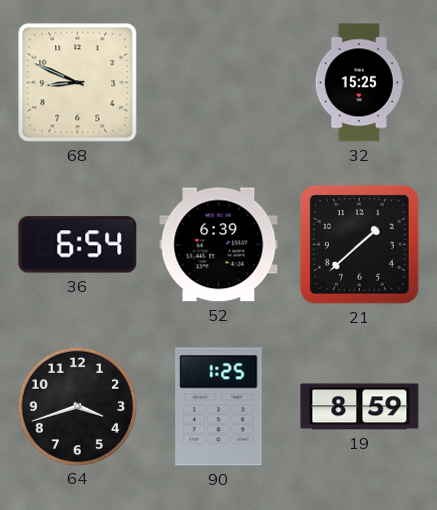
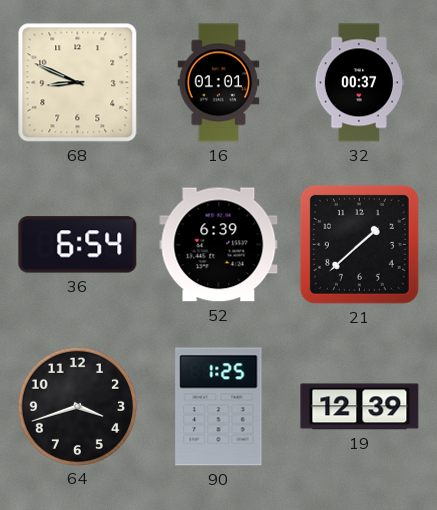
16: none -> 01:01 (219, 83)
32: 15:25 -> 00:37 (359, 83)
19: 8:59 -> 12:39 (360, 407)
